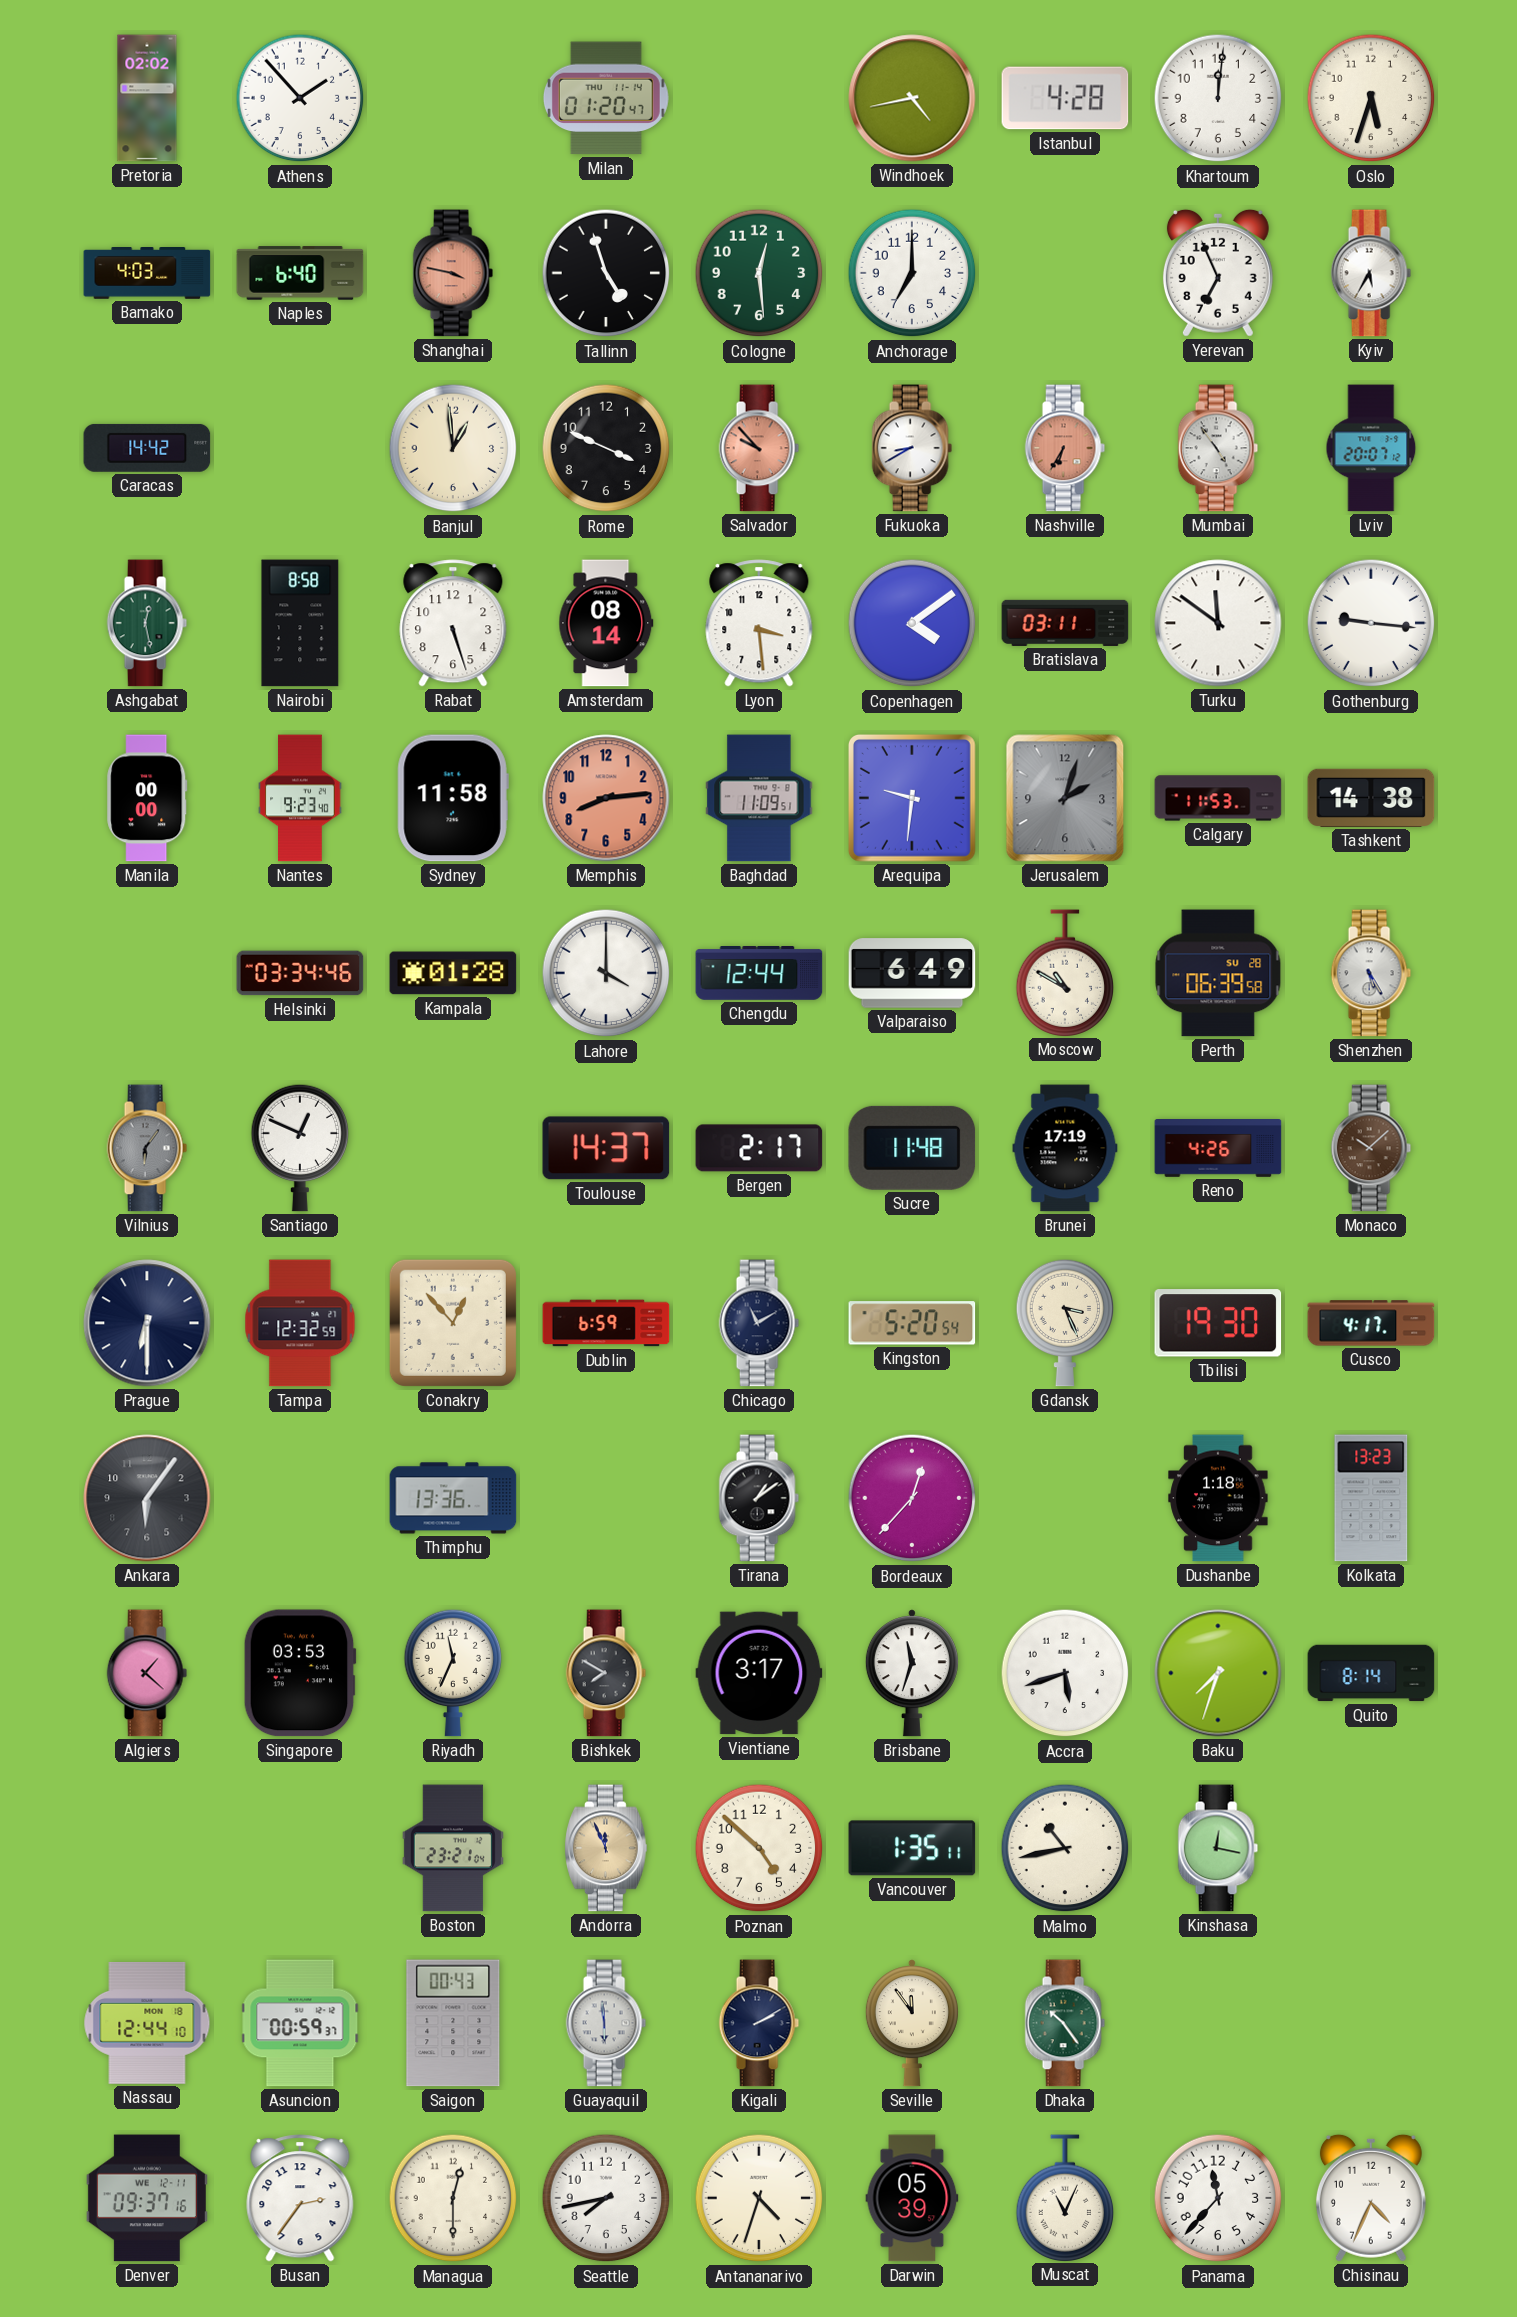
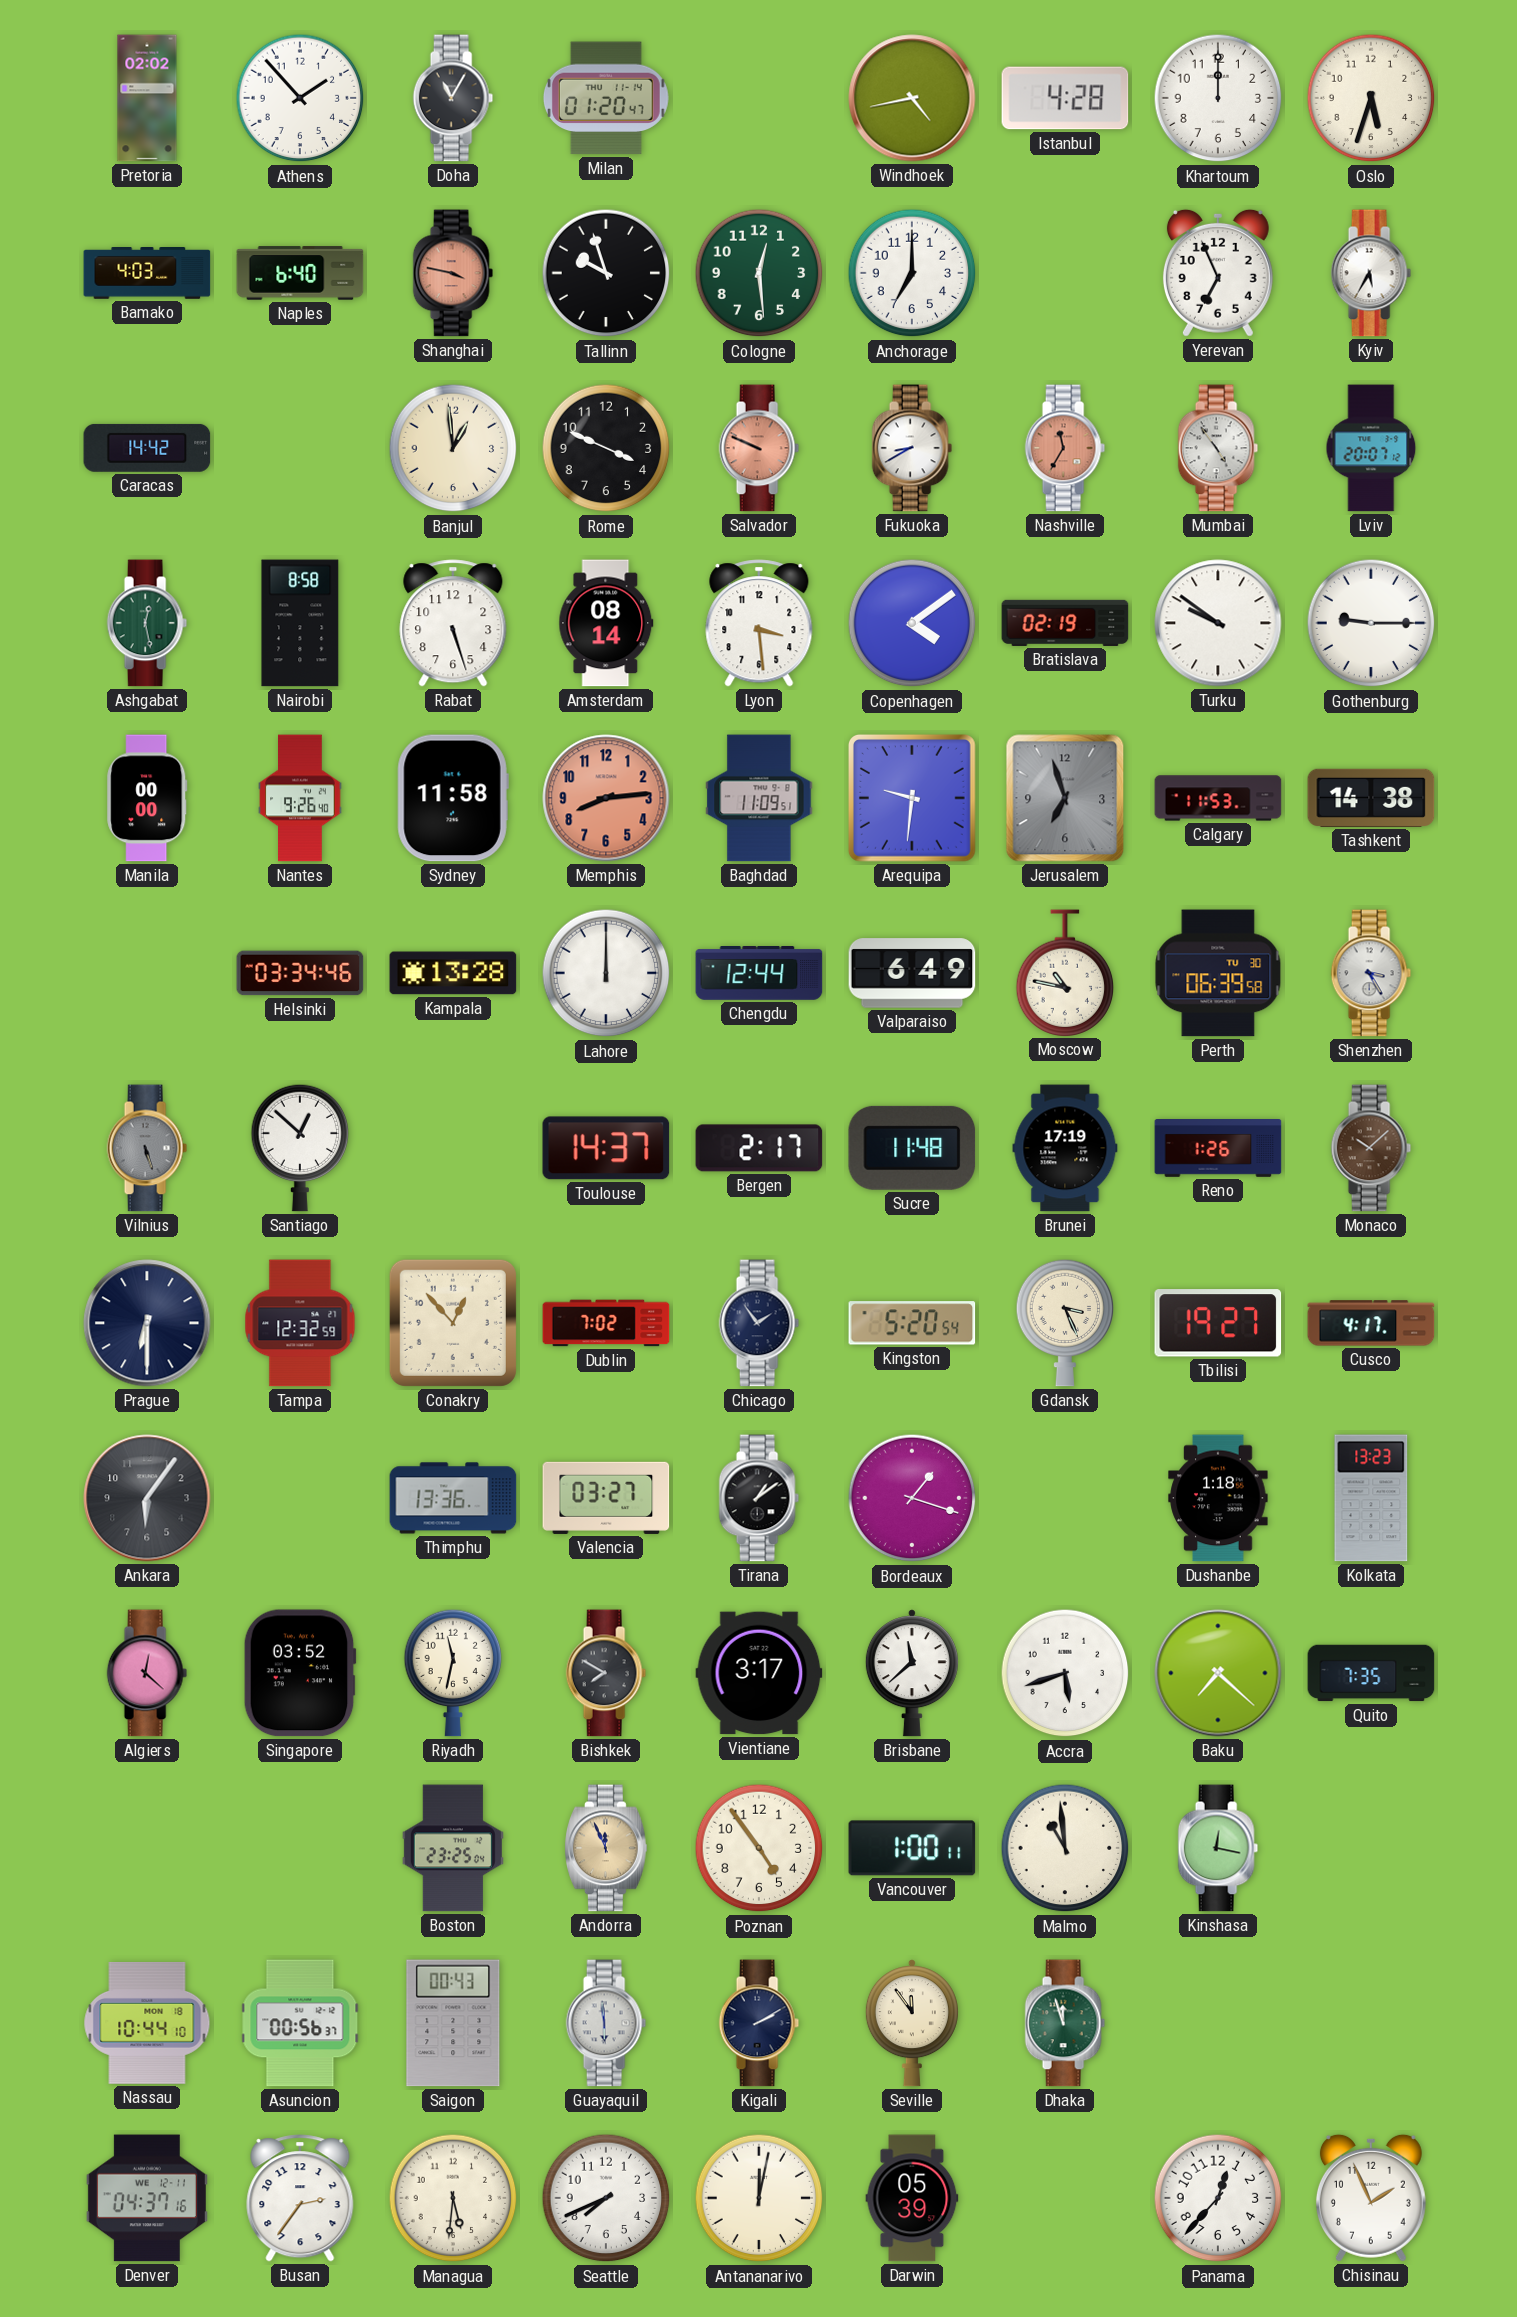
Doha: none -> 11:05 (453, 98)
Khartoum: 12:01 -> 12:00 (1218, 98)
Tallinn: 4:57 -> 9:57 (606, 273)
Salvador: 9:53 -> 9:49 (759, 448)
Nashville: 6:35 -> 11:35 (1065, 448)
Bratislava: 03:11 -> 02:19 (1065, 623)
Turku: 11:51 -> 9:51 (1218, 623)
Gothenburg: 9:16 -> 9:15 (1371, 623)
Nantes: 9:23 -> 9:26 (300, 798)
Jerusalem: 2:03 -> 6:57 (1065, 798)
Kampala: 01:28 -> 13:28 (453, 973)
Lahore: 4:00 -> 12:00 (606, 973)
Moscow: 10:50 -> 10:47 (1065, 973)
Perth date: SU 28 -> TU 30 (1218, 973)
Shenzhen: 5:25 -> 3:25 (1371, 973)
Vilnius: 6:06 -> 5:27 (147, 1148)
Santiago: 12:49 -> 12:52 (300, 1148)
Reno: 4:26 -> 1:26 (1218, 1149)
Dublin: 6:59 -> 7:02 (606, 1323)
Chicago: 11:10 -> 1:54 (759, 1323)
Tbilisi: 19:30 -> 19:27 (1218, 1323)
Valencia: none -> 03:27 (606, 1498)
Bordeaux: 12:37 -> 1:18 (912, 1498)
Algiers: 1:22 -> 12:22 (147, 1673)
Singapore: 03:53 -> 03:52 (300, 1673)
Riyadh: 11:34 -> 11:32 (453, 1673)
Brisbane: 11:33 -> 11:38 (912, 1673)
Baku: 7:33 -> 7:22 (1218, 1673)
Quito: 8:14 -> 7:35 (1371, 1673)
Boston: 23:21 -> 23:25 (453, 1848)
Poznan: 4:52 -> 4:54 (759, 1848)
Vancouver: 1:35 -> 1:00 (912, 1848)
Malmo: 10:43 -> 10:59 (1065, 1848)
Nassau: 12:44 -> 10:44 (147, 2023)
Asuncion: 00:59 -> 00:56 (300, 2023)
Dhaka: 10:24 -> 11:57 (1065, 2023)
Denver: 09:37 -> 04:37 (147, 2198)
Managua: 12:30 -> 5:31 (453, 2198)
Seattle: 7:43 -> 7:41 (606, 2198)
Antananarivo: 4:33 -> 12:02 (759, 2198)
Muscat: 11:04 -> none (1065, 2198)
Panama: 11:37 -> 12:37 (1218, 2198)
Chisinau: 4:34 -> 1:56 (1371, 2198)
